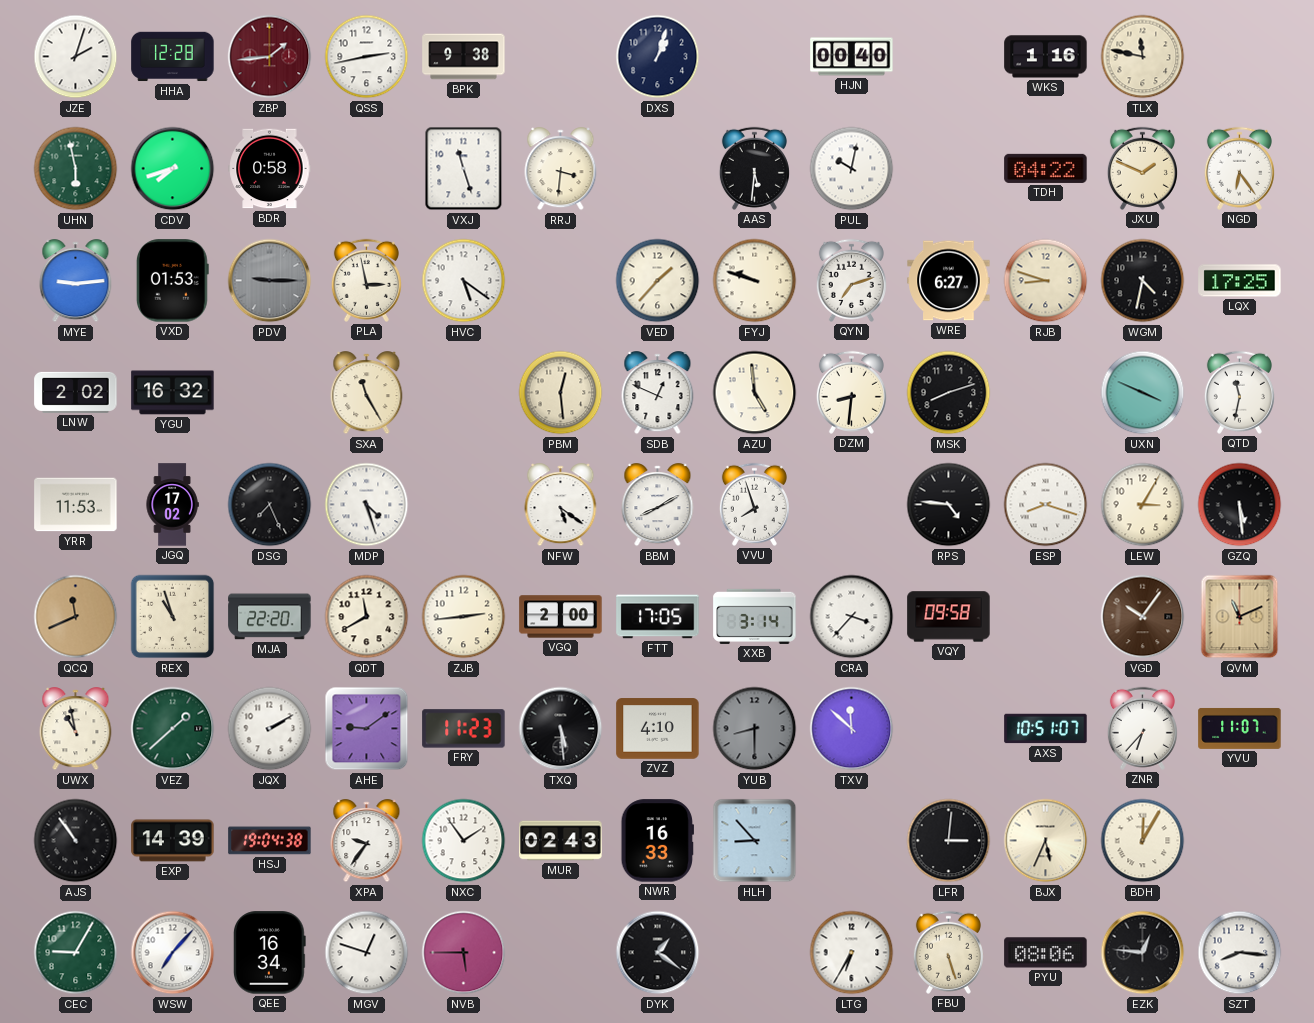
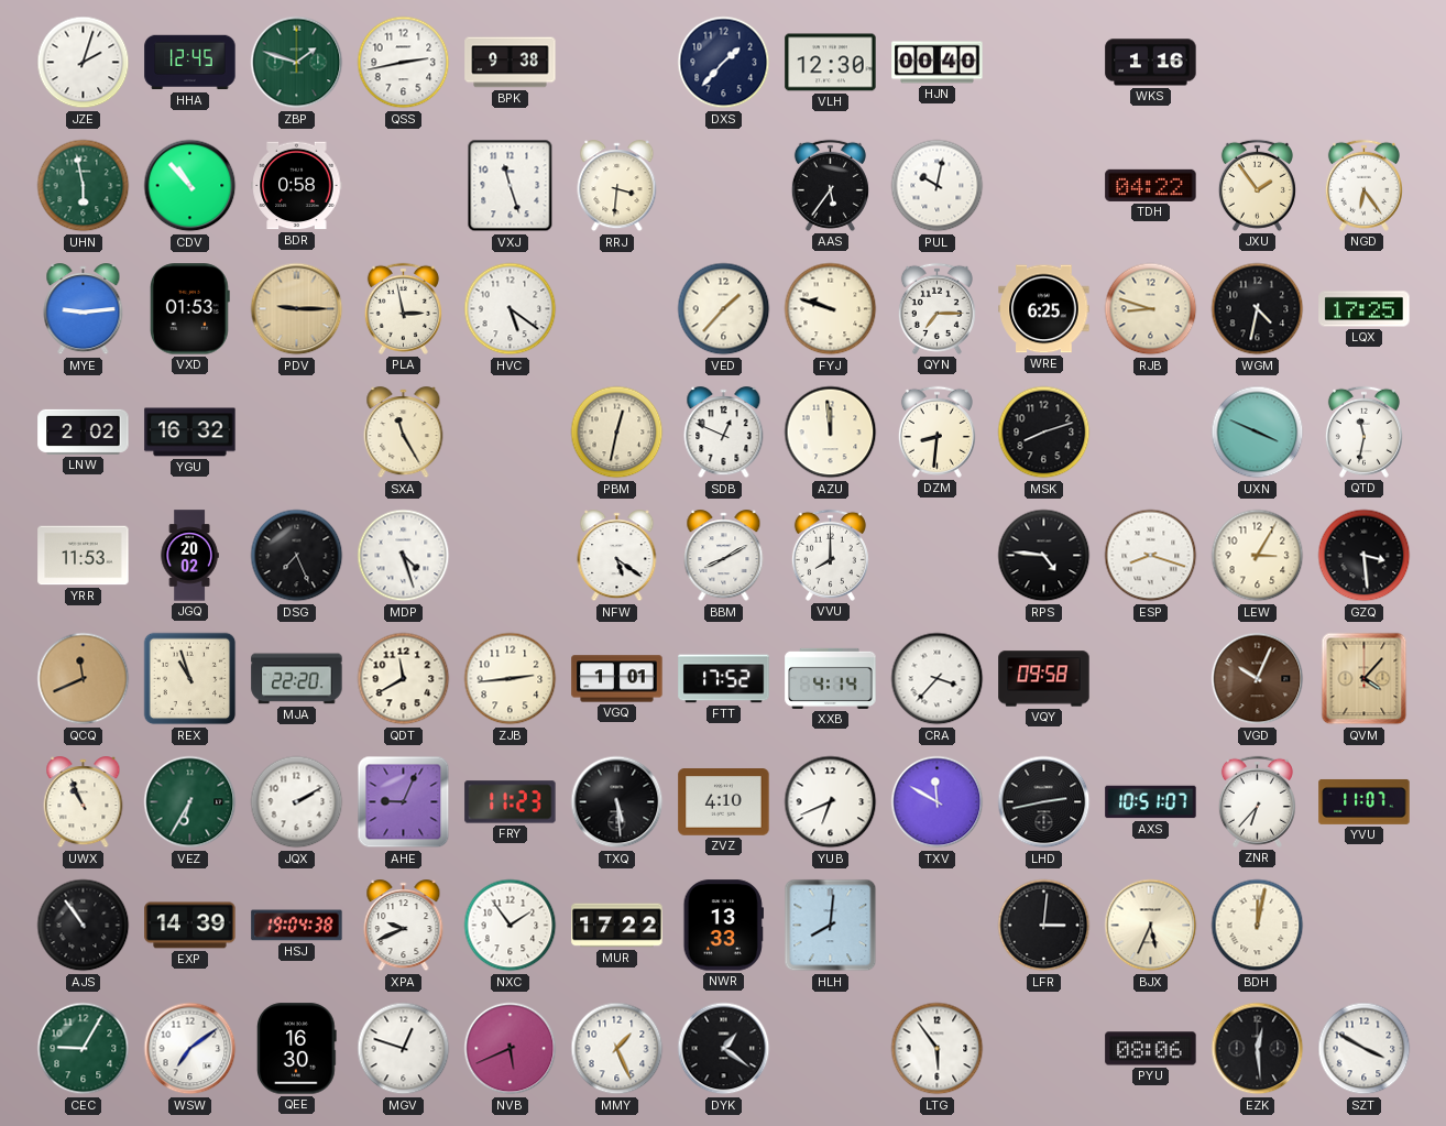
HHA: 12:28 -> 12:45 (190, 63)
ZBP: 1:44 -> 1:48 (297, 63)
ZBP dial: burgundy -> green (297, 63)
DXS: 1:03 -> 1:37 (724, 63)
VLH: none -> 12:30 (831, 63)
TLX: 11:47 -> none (1143, 57)
CDV: 7:42 -> 10:53 (190, 186)
AAS: 5:31 -> 5:36 (830, 185)
JXU: 1:49 -> 1:54 (1257, 185)
PDV dial: grey -> champagne (297, 309)
QYN: 7:12 -> 7:15 (936, 308)
WRE: 6:27 -> 6:25 (1044, 309)
PBM: 12:29 -> 12:32 (617, 433)
AZU: 4:59 -> 11:59 (831, 433)
JGQ: 17:02 -> 20:02 (189, 556)
VVU: 7:57 -> 8:00 (830, 555)
GZQ: 5:29 -> 3:29 (1365, 556)
VGQ: 2:00 -> 1:01 (617, 679)
FTT: 17:05 -> 17:52 (724, 679)
XXB: 3:14 -> 4:14 (831, 678)
VGD: 10:06 -> 10:04 (1258, 679)
QVM: 11:11 -> 4:07 (1365, 679)
UWX: 10:58 -> 10:56 (84, 802)
VEZ: 1:38 -> 6:35 (190, 802)
AHE: 9:09 -> 9:04 (404, 802)
YUB: 8:30 -> 6:41 (831, 802)
YUB dial: grey -> white (831, 802)
TXV: 11:52 -> 11:50 (938, 802)
LHD: none -> 2:43 (1044, 802)
XPA: 9:36 -> 9:41 (404, 926)
MUR: 02:43 -> 17:22 (617, 926)
NWR: 16:33 -> 13:33 (723, 926)
HLH: 8:53 -> 8:01 (831, 926)
BDH: 12:05 -> 12:02 (1258, 926)
WSW: 7:07 -> 7:09 (190, 1049)
QEE: 16:34 -> 16:30 (296, 1049)
NVB: 5:45 -> 5:41 (511, 1049)
MMY: none -> 1:26 (617, 1049)
LTG: 6:35 -> 5:54 (938, 1049)
FBU: 5:27 -> none (948, 952)
EZK: 12:46 -> 12:29 (1258, 1049)
SZT: 8:16 -> 3:50 (1365, 1049)
